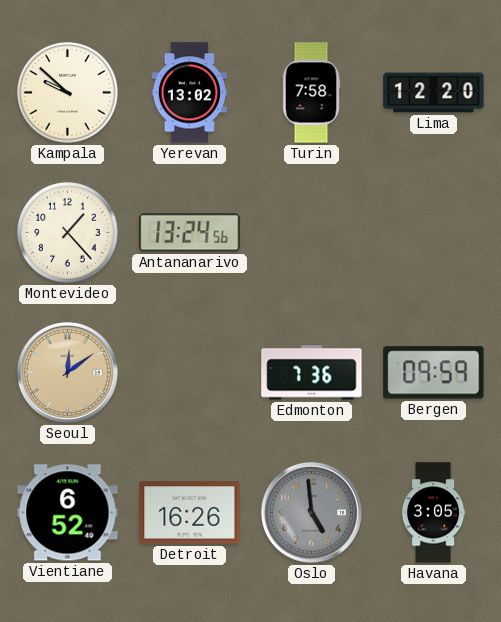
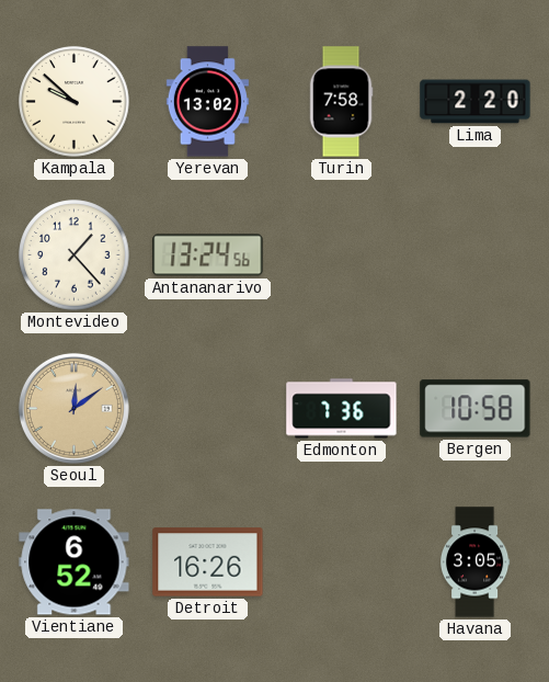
Lima: 12:20 -> 2:20 (476, 102)
Bergen: 09:59 -> 10:58 (476, 409)
Oslo: 4:59 -> none (311, 512)
